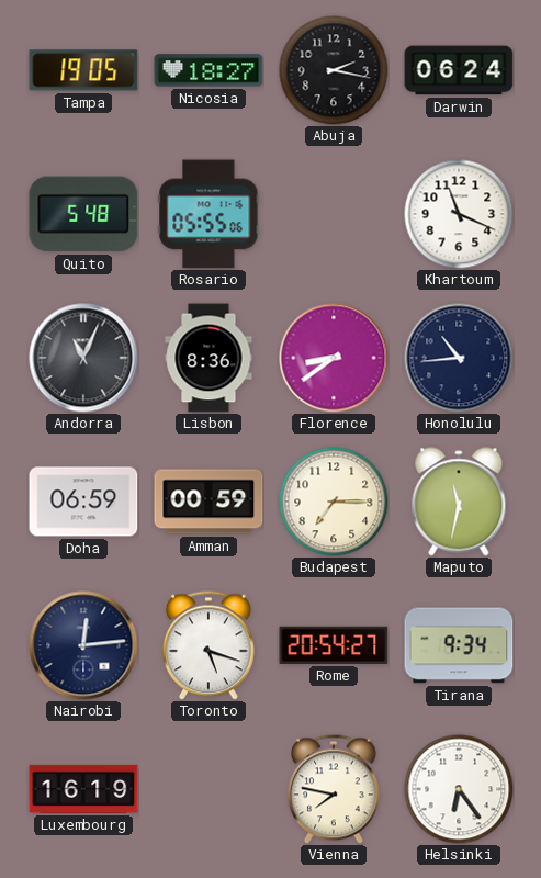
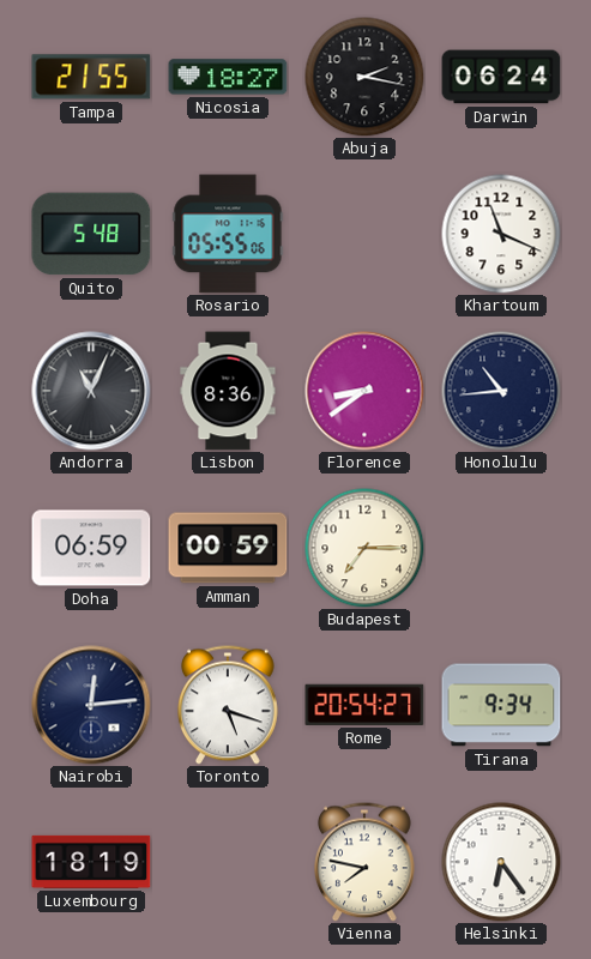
Tampa: 19:05 -> 21:55 (91, 77)
Maputo: 11:32 -> none (459, 502)
Luxembourg: 16:19 -> 18:19 (91, 862)
